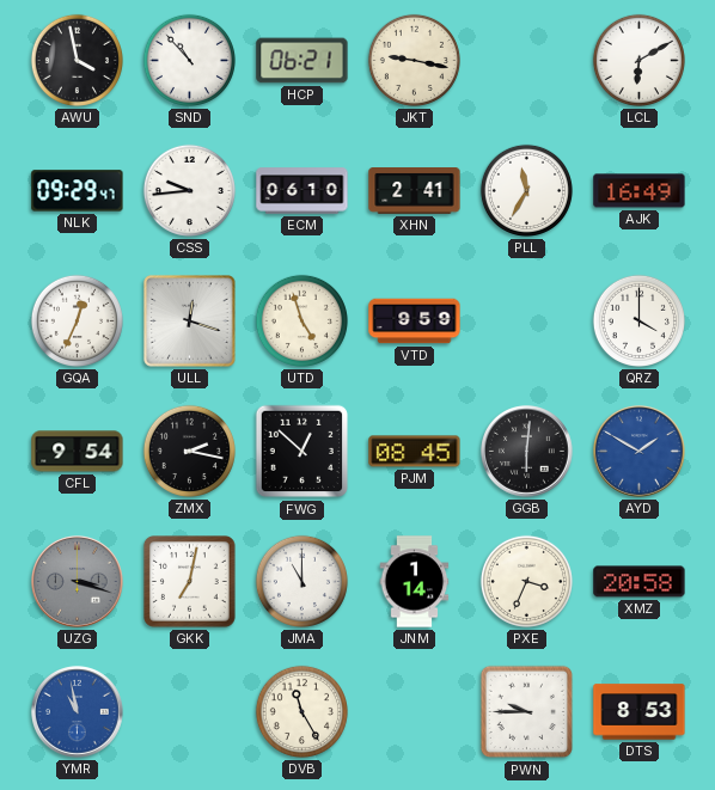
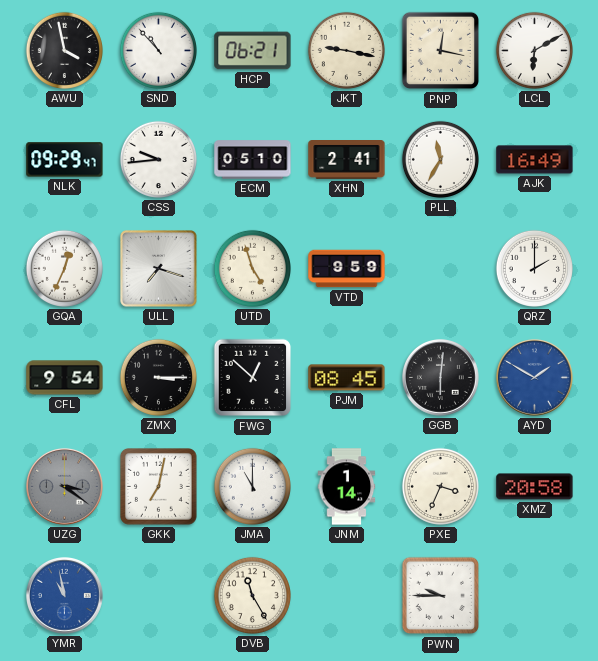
PNP: none -> 12:17 (441, 51)
ECM: 06:10 -> 05:10 (253, 160)
ULL: 12:18 -> 7:18 (159, 269)
QRZ: 4:00 -> 2:00 (534, 268)
ZMX: 2:17 -> 3:15 (158, 377)
UZG: 3:18 -> 3:21 (65, 487)
DTS: 8:53 -> none (640, 712)
